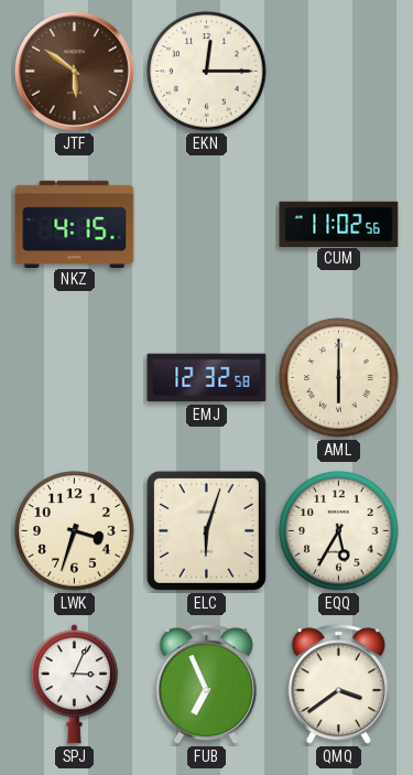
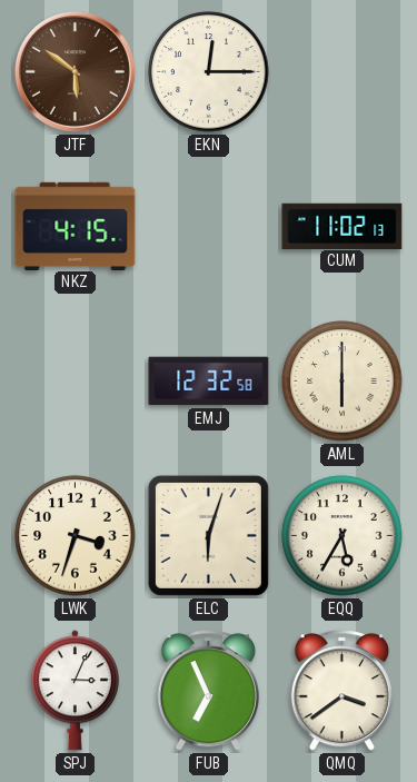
CUM: 11:02:56 -> 11:02:13 (342, 226)
